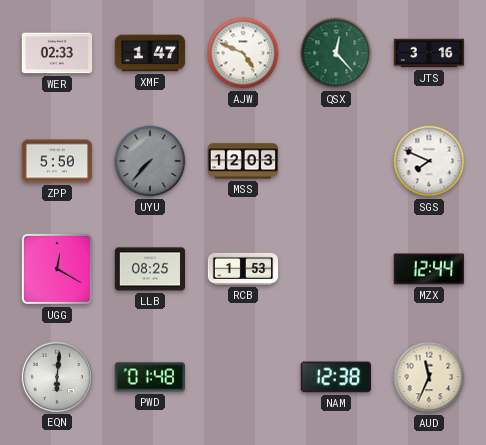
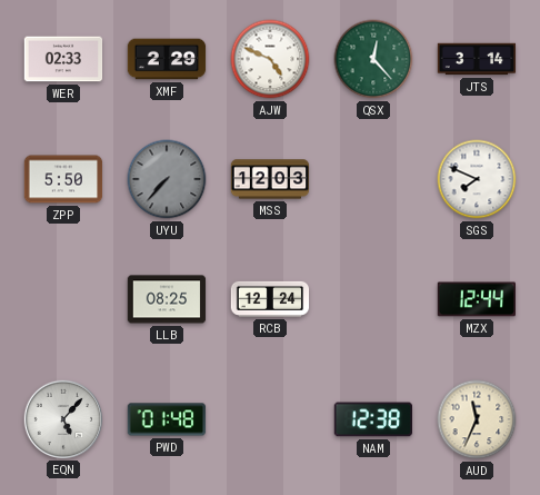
XMF: 1:47 -> 2:29 (167, 59)
JTS: 3:16 -> 3:14 (477, 59)
UGG: 12:20 -> none (57, 269)
RCB: 1:53 -> 12:24 (270, 299)
EQN: 6:01 -> 5:07 (62, 418)
